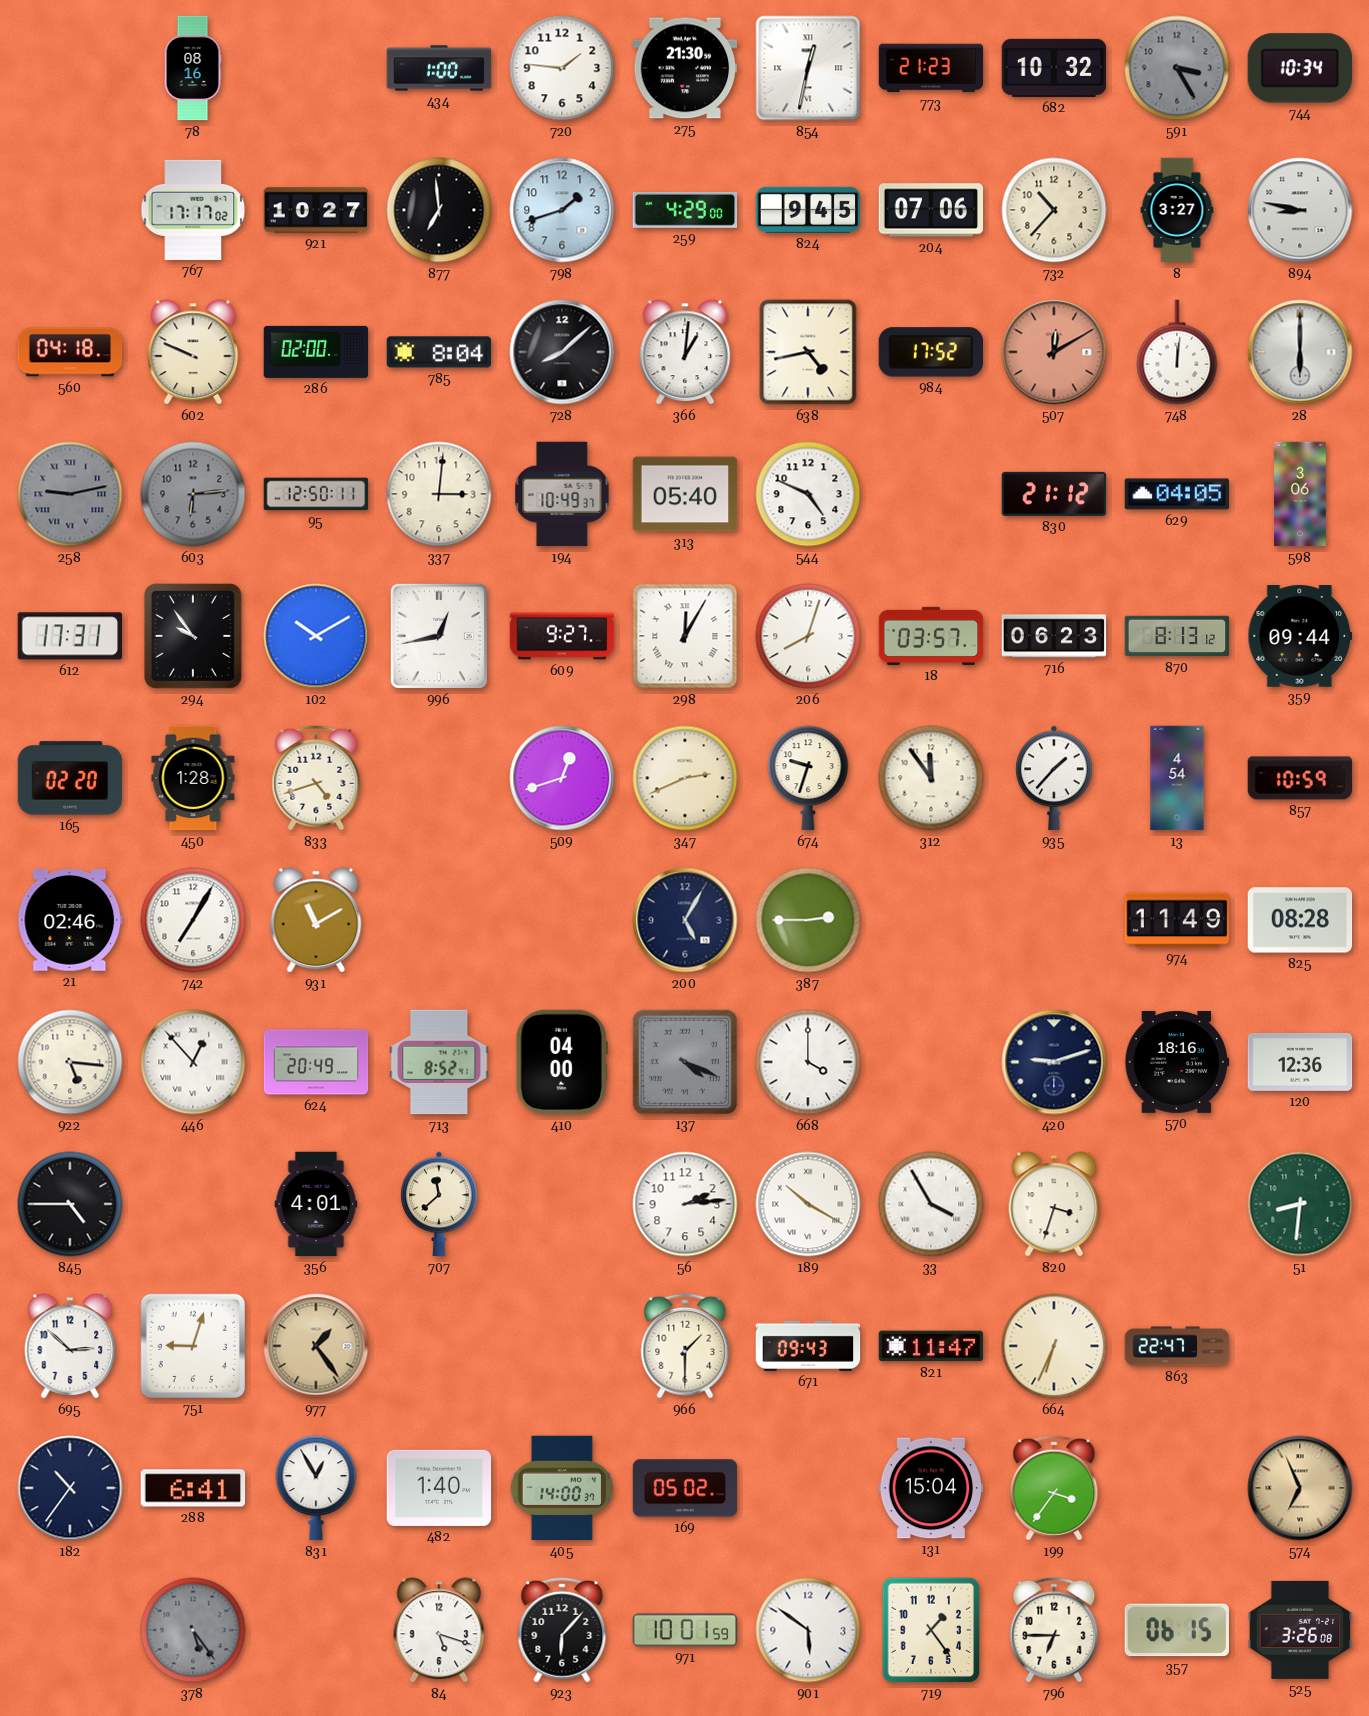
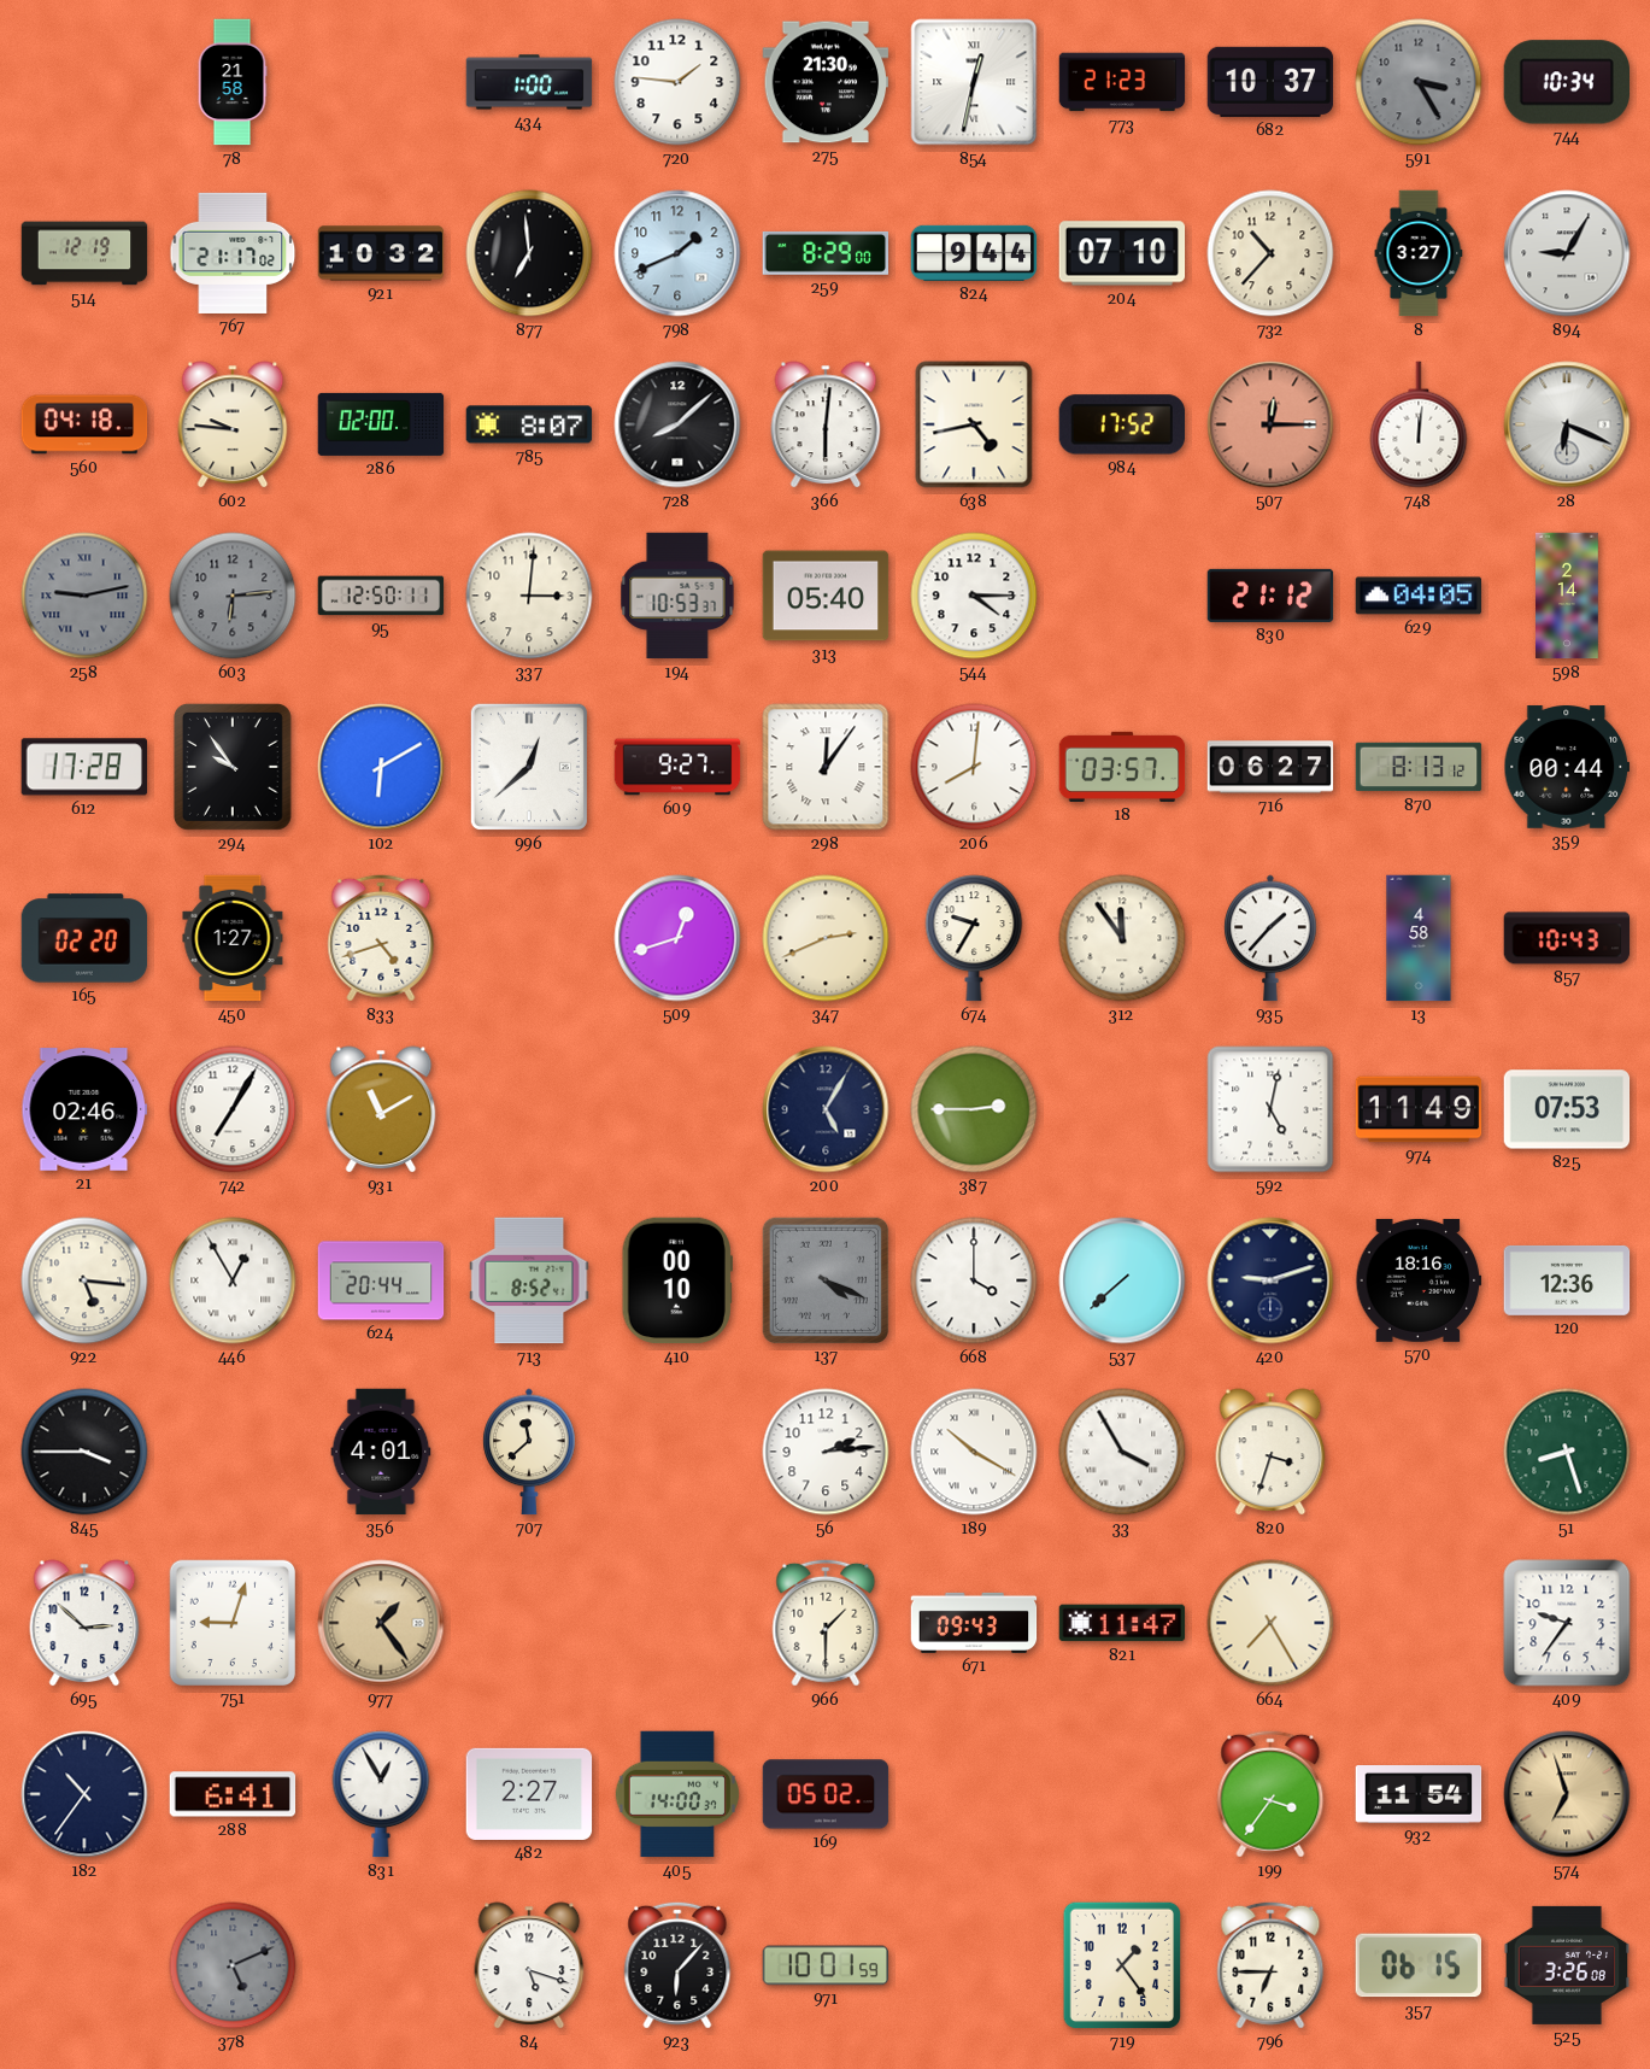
78: 08:16 -> 21:58 (233, 82)
682: 10:32 -> 10:37 (1270, 82)
514: none -> 12:19 (84, 253)
767: 17:17 -> 21:17 (233, 253)
921: 10:27 -> 10:32 (381, 253)
798: 1:42 -> 1:41 (677, 253)
259: 4:29 -> 8:29 (826, 253)
824: 9:45 -> 9:44 (974, 253)
204: 07:06 -> 07:10 (1122, 253)
894: 8:47 -> 9:05 (1567, 253)
602: 9:49 -> 9:46 (233, 424)
785: 8:04 -> 8:07 (529, 424)
366: 1:01 -> 6:01 (826, 424)
507: 12:10 -> 12:15 (1270, 424)
28: 6:00 -> 6:19 (1567, 424)
194: 10:49 -> 10:53 (677, 596)
544: 4:49 -> 4:15 (974, 596)
598: 3:06 -> 2:14 (1568, 596)
612: 17:31 -> 17:28 (83, 767)
102: 10:10 -> 6:10 (381, 767)
996: 12:43 -> 12:38 (529, 767)
298: 12:05 -> 12:06 (826, 767)
206: 8:03 -> 8:01 (974, 767)
716: 06:23 -> 06:27 (1270, 767)
359: 09:44 -> 00:44 (1567, 767)
450: 1:28 -> 1:27 (233, 938)
674: 9:33 -> 9:35 (974, 938)
13: 4:54 -> 4:58 (1419, 938)
857: 10:59 -> 10:43 (1567, 938)
592: none -> 5:02 (1270, 1109)
825: 08:28 -> 07:53 (1567, 1109)
446: 12:53 -> 12:55 (233, 1280)
624: 20:49 -> 20:44 (381, 1280)
410: 04:00 -> 00:10 (677, 1280)
537: none -> 7:38 (1122, 1280)
845: 4:45 -> 3:45 (84, 1452)
51: 8:31 -> 8:27 (1567, 1452)
664: 6:34 -> 7:25 (1270, 1623)
863: 22:47 -> none (1177, 1346)
409: none -> 9:36 (1567, 1623)
482: 1:40 -> 2:27 (529, 1794)
131: 15:04 -> none (931, 1488)
932: none -> 11:54 (1419, 1795)
574: 6:56 -> 6:57 (1567, 1794)
378: 5:24 -> 5:11 (233, 1965)
901: 5:51 -> none (808, 1630)
